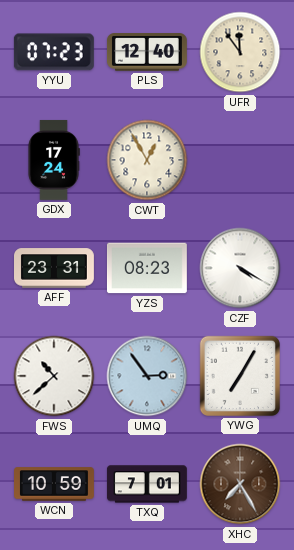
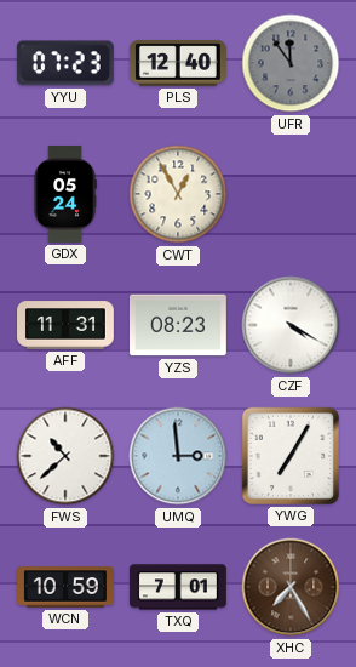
UFR dial: cream -> grey (291, 63)
GDX: 17:24 -> 05:24 (65, 194)
AFF: 23:31 -> 11:31 (67, 325)
UMQ: 2:54 -> 2:59 (178, 456)
